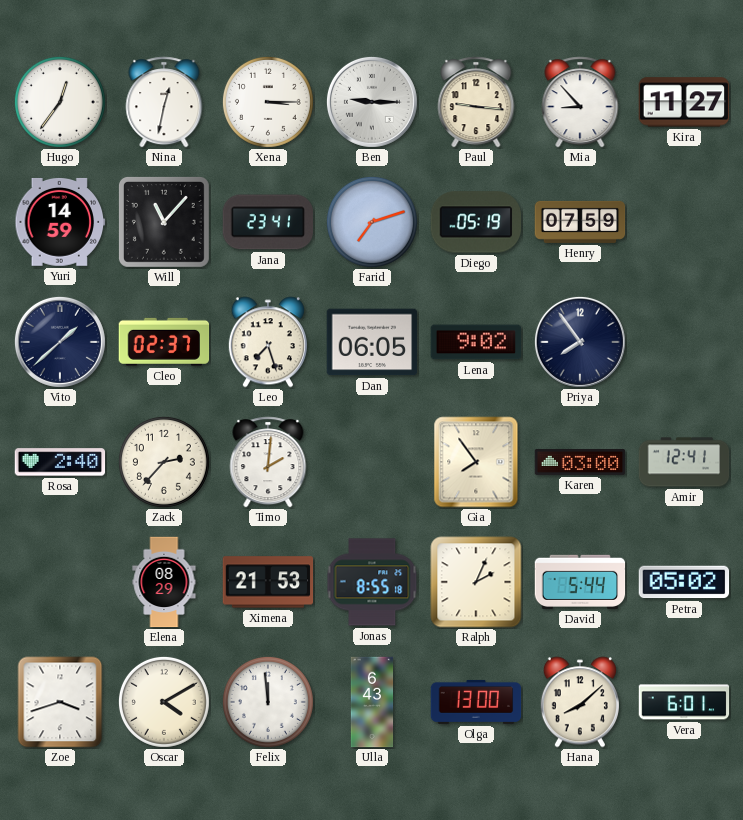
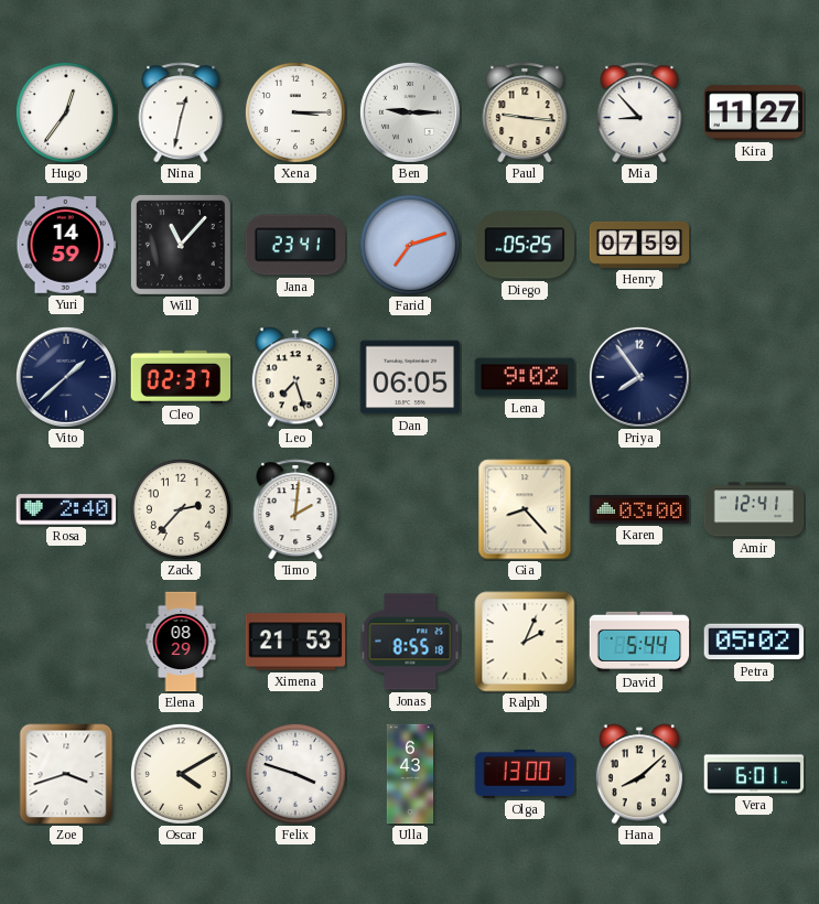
Diego: 05:19 -> 05:25 (525, 245)
Gia: 7:54 -> 8:23 (525, 509)
Felix: 11:59 -> 3:48 (295, 774)
